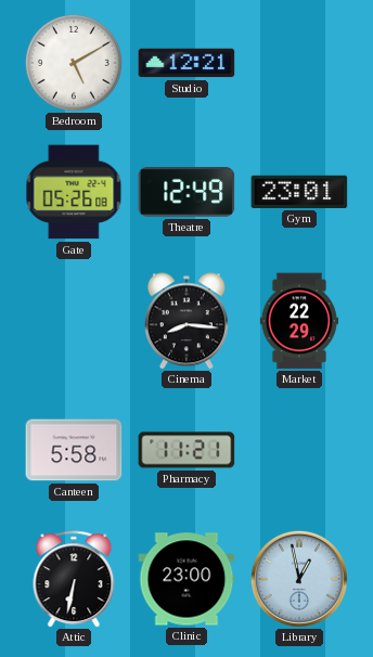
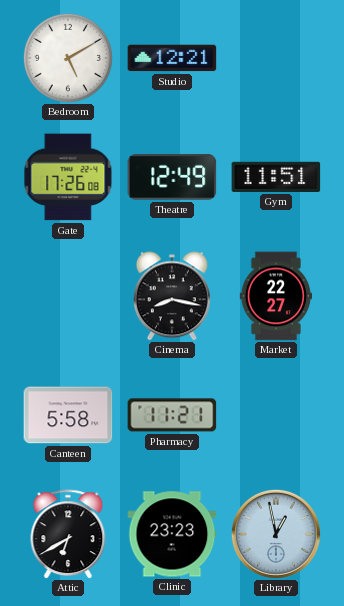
Gate: 05:26 -> 17:26 (68, 177)
Gym: 23:01 -> 11:51 (276, 177)
Cinema: 8:16 -> 8:17 (172, 296)
Market: 22:29 -> 22:27 (275, 296)
Attic: 6:32 -> 6:40 (68, 534)
Clinic: 23:00 -> 23:23 (172, 534)
